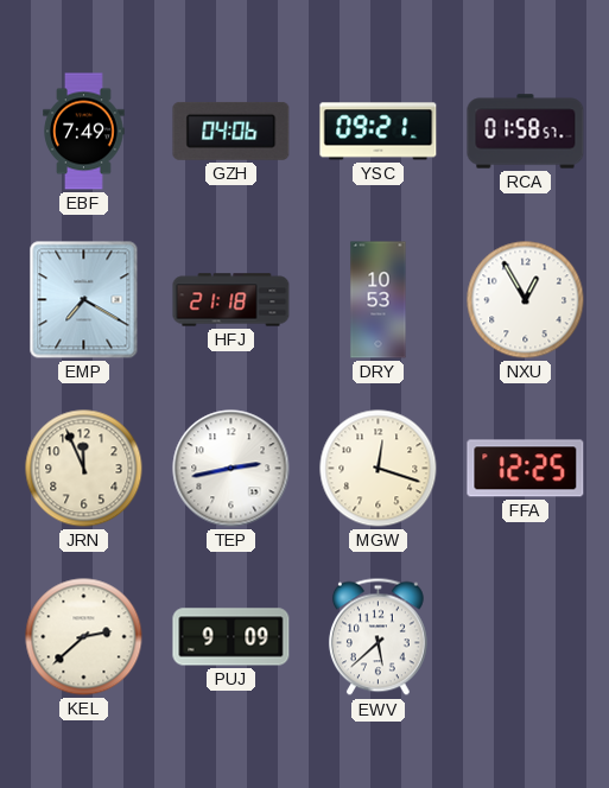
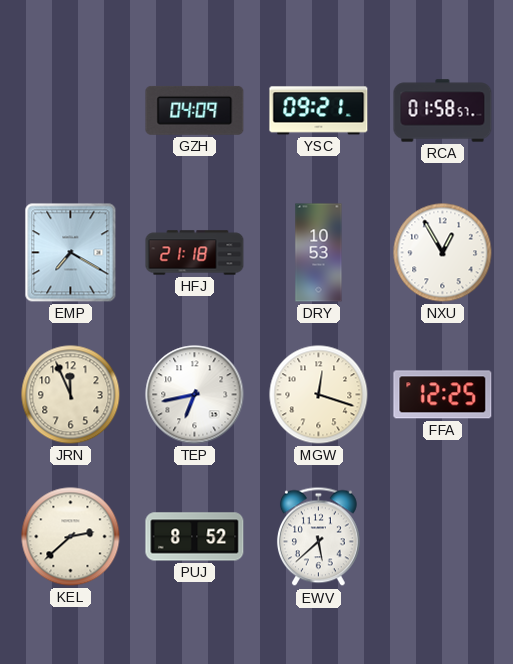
EBF: 7:49 -> none (84, 132)
GZH: 04:06 -> 04:09 (195, 110)
TEP: 2:43 -> 6:43 (195, 395)
PUJ: 9:09 -> 8:52 (195, 537)
